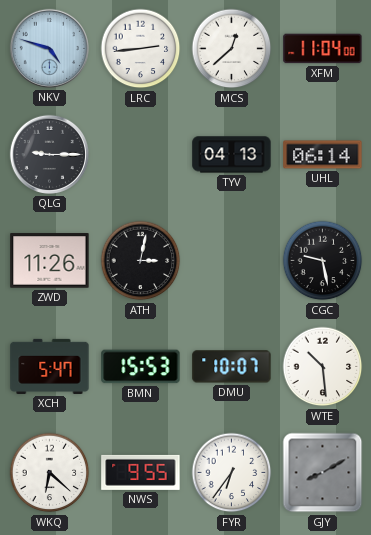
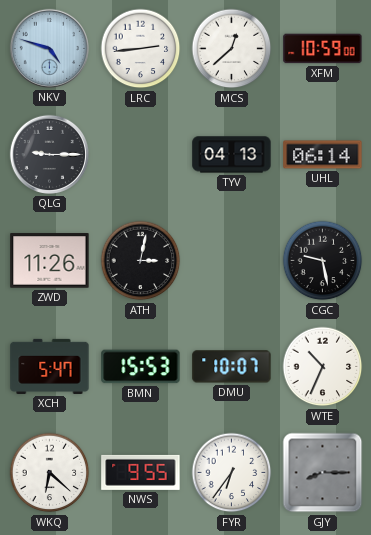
XFM: 11:04 -> 10:59 (323, 49)
WTE: 10:29 -> 10:34 (323, 367)
GJY: 8:10 -> 8:15 (323, 473)
